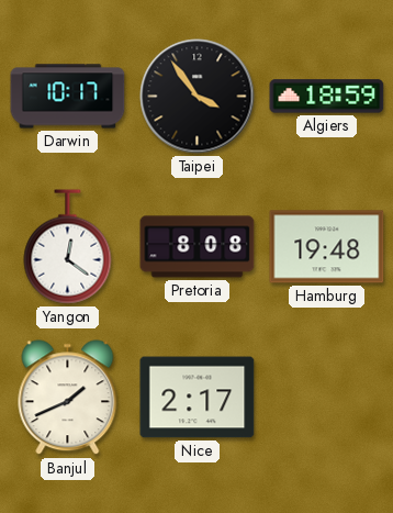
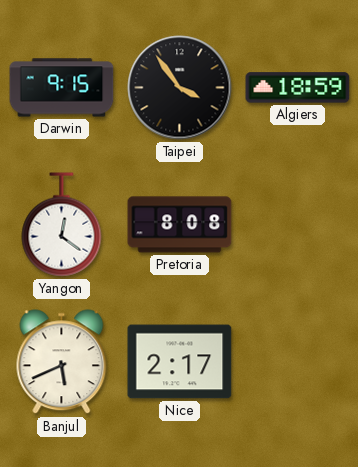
Darwin: 10:17 -> 9:15 (62, 88)
Hamburg: 19:48 -> none (327, 247)
Banjul: 1:41 -> 5:41 (62, 362)
